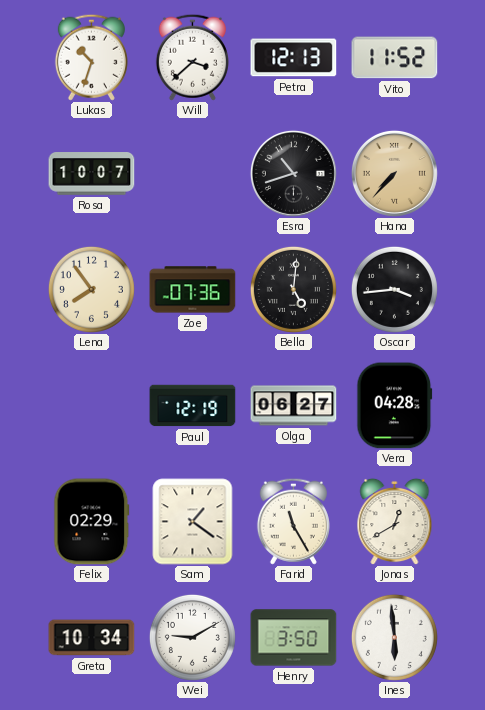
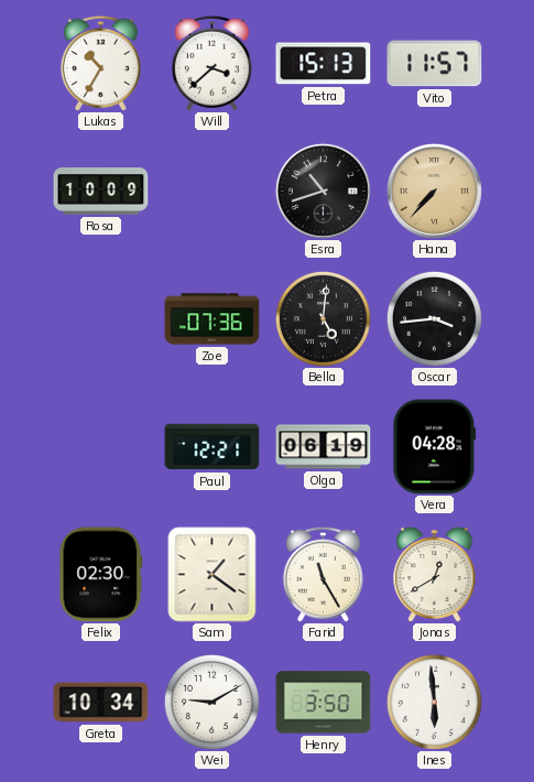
Lukas: 10:33 -> 10:35 (100, 63)
Petra: 12:13 -> 15:13 (324, 64)
Vito: 11:52 -> 11:57 (435, 64)
Rosa: 10:07 -> 10:09 (101, 192)
Lena: 7:54 -> none (91, 289)
Paul: 12:19 -> 12:21 (212, 447)
Olga: 06:27 -> 06:19 (324, 447)
Felix: 02:29 -> 02:30 (101, 575)
